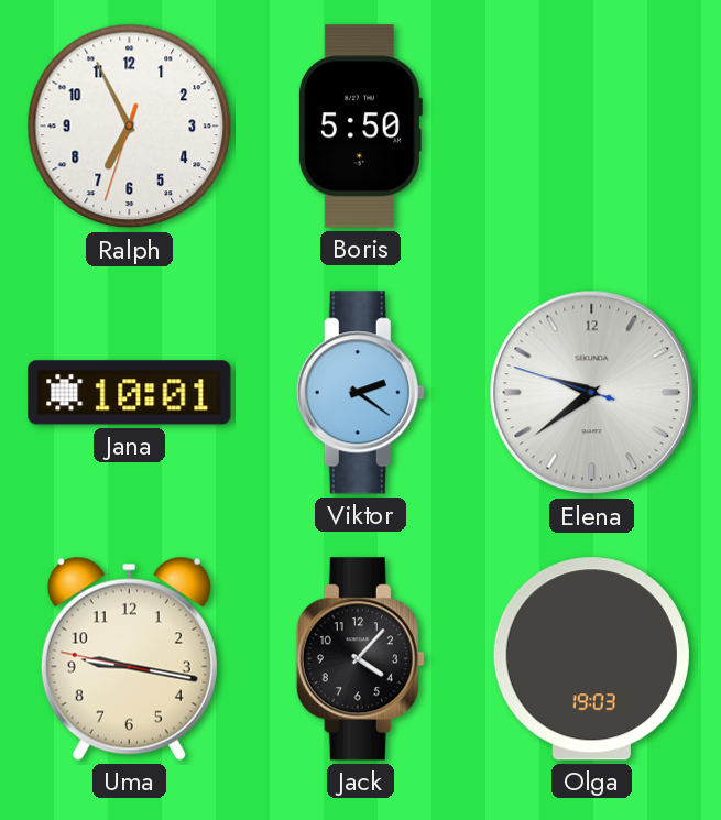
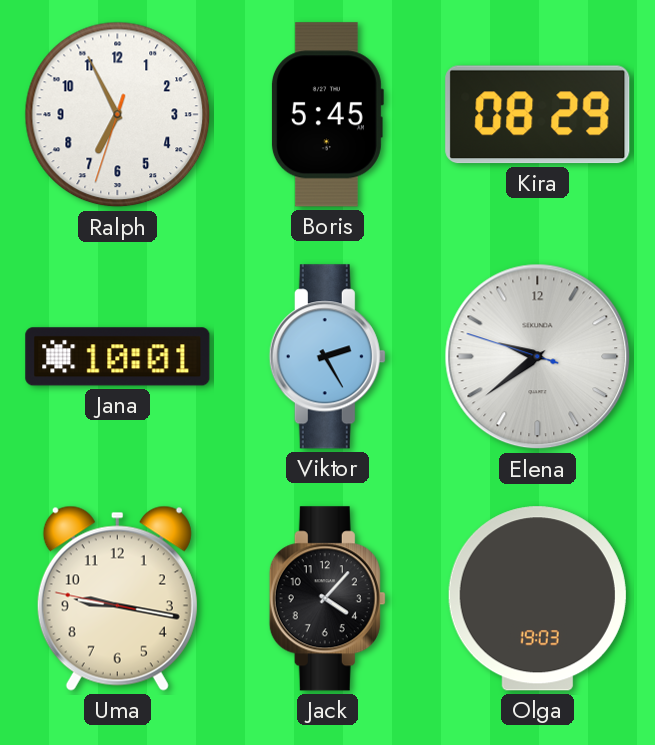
Boris: 5:50 -> 5:45 (327, 115)
Kira: none -> 08:29 (538, 115)
Viktor: 2:21 -> 2:25 (327, 357)
